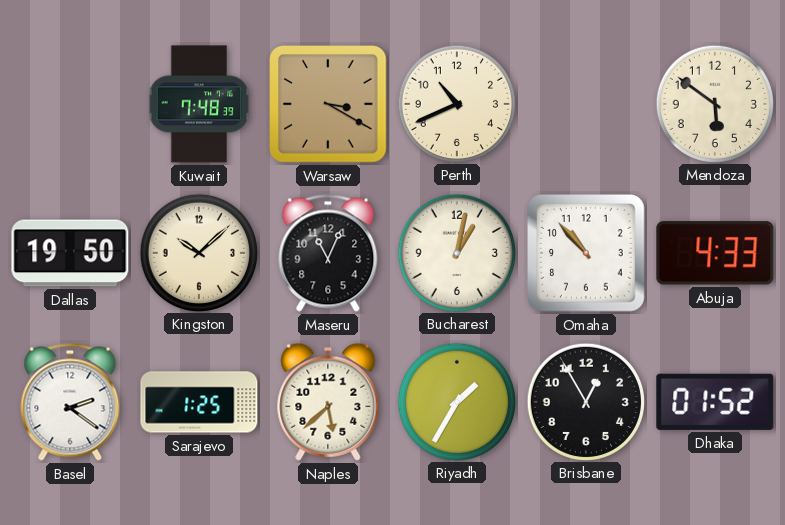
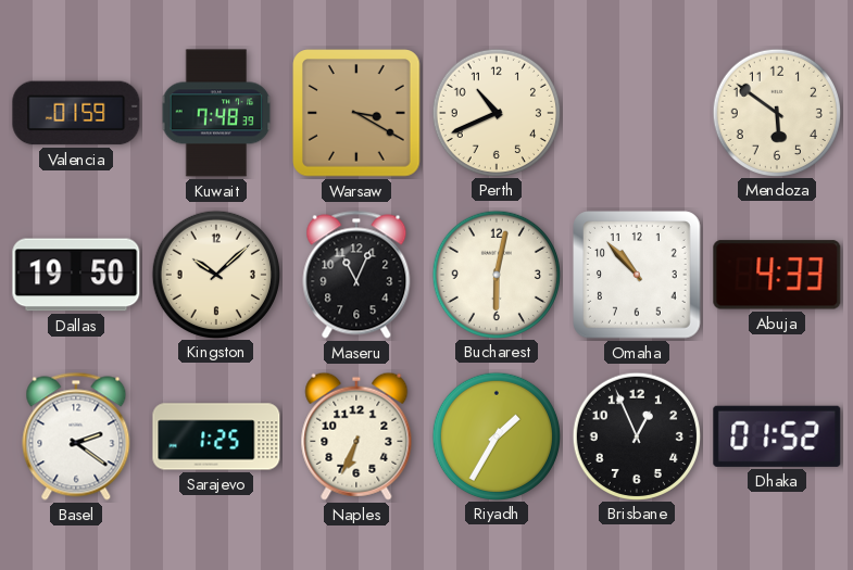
Valencia: none -> 01:59 (76, 113)
Bucharest: 1:02 -> 6:02 (496, 274)
Naples: 5:38 -> 6:34 (356, 436)
Brisbane: 12:55 -> 12:56 (636, 435)
